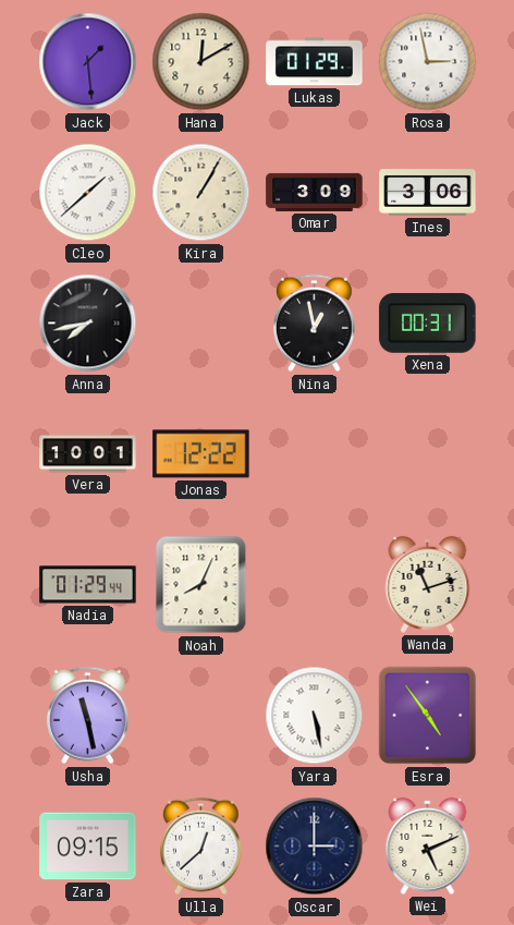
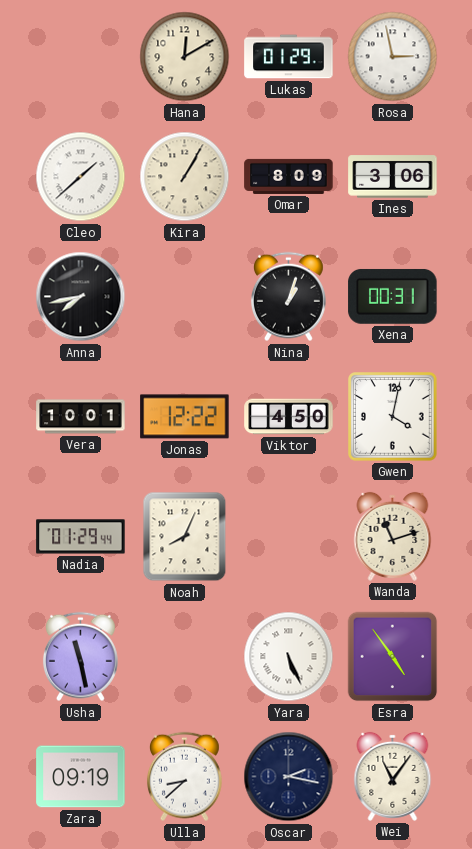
Jack: 1:29 -> none (88, 62)
Omar: 3:09 -> 8:09 (289, 176)
Nina: 12:58 -> 1:03 (288, 297)
Viktor: none -> 4:50 (289, 417)
Gwen: none -> 4:02 (393, 417)
Yara: 5:28 -> 5:26 (289, 657)
Zara: 09:15 -> 09:19 (81, 777)
Ulla: 12:38 -> 8:38 (184, 777)
Oscar: 3:00 -> 2:17 (289, 777)
Wei: 5:11 -> 11:06 (393, 776)
